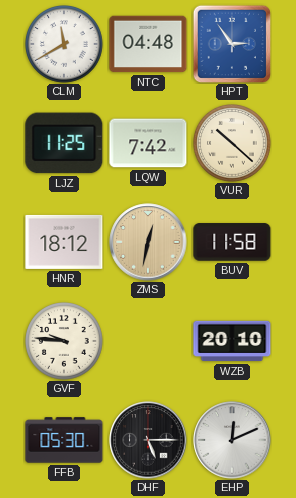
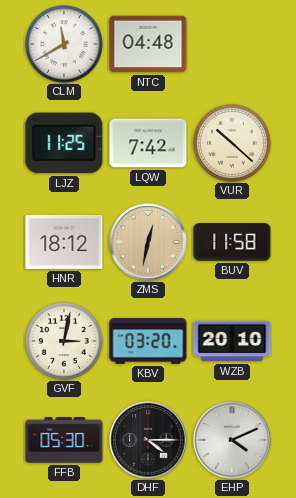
HPT: 2:54 -> none (231, 43)
GVF: 9:46 -> 3:02 (64, 341)
KBV: none -> 03:20 (148, 341)
DHF: 5:15 -> 4:15 (148, 440)
EHP: 12:11 -> 4:11 (232, 440)
